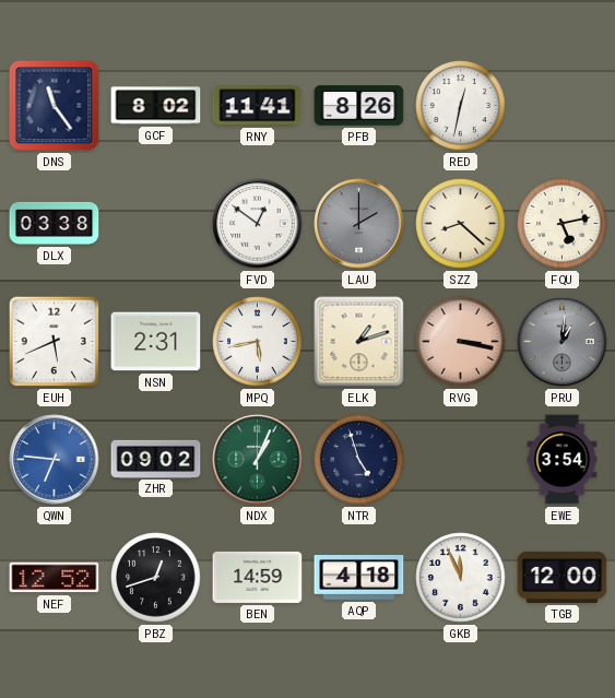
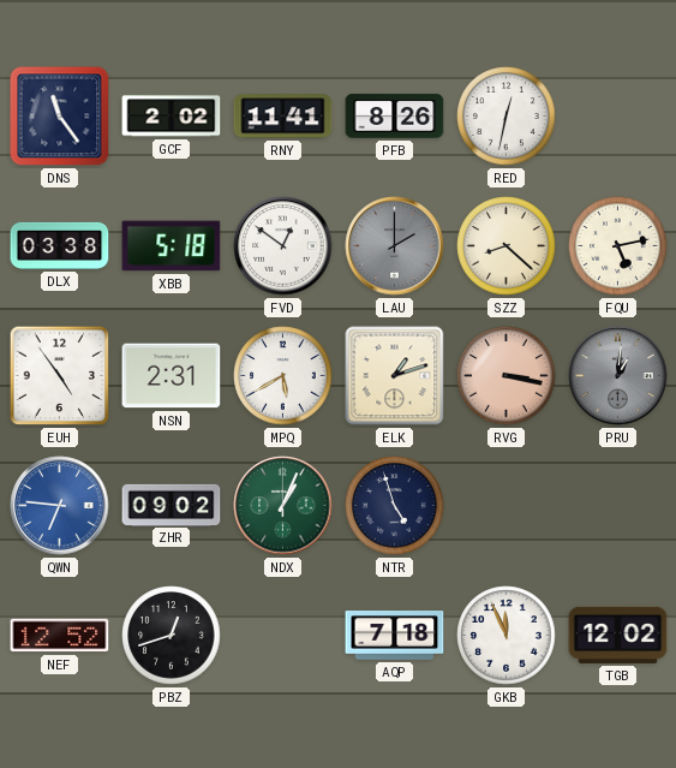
GCF: 8:02 -> 2:02 (172, 117)
XBB: none -> 5:18 (172, 246)
EUH: 5:41 -> 4:54 (60, 376)
MPQ: 5:43 -> 5:40 (283, 376)
EWE: 3:54 -> none (563, 460)
BEN: 14:59 -> none (258, 577)
AQP: 4:18 -> 7:18 (395, 636)
TGB: 12:00 -> 12:02 (618, 635)
